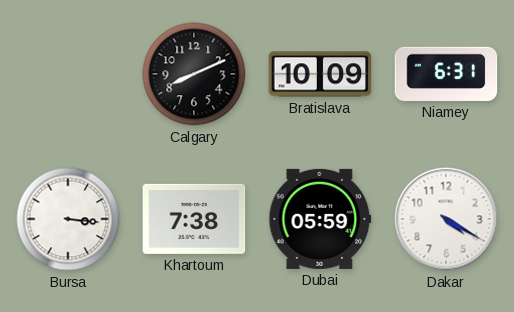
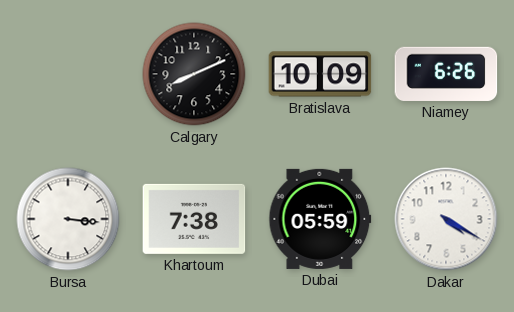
Niamey: 6:31 -> 6:26 (446, 74)
